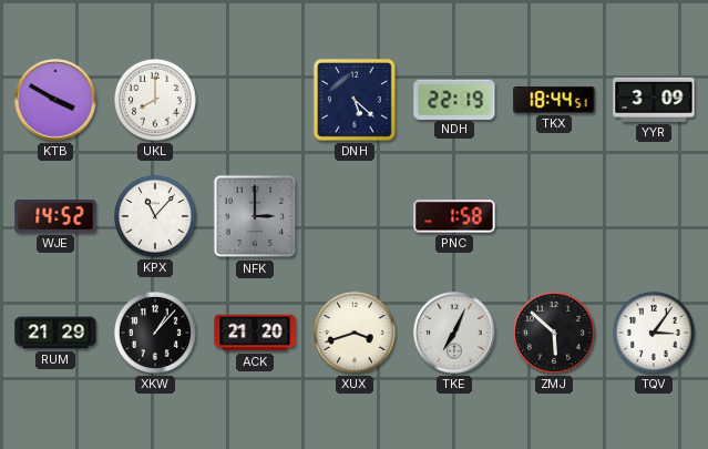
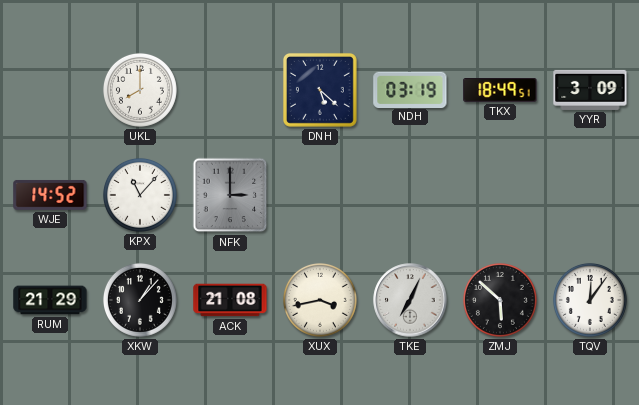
KTB: 3:50 -> none (55, 100)
NDH: 22:19 -> 03:19 (410, 89)
TKX: 18:44 -> 18:49 (500, 91)
PNC: 1:58 -> none (454, 216)
ACK: 21:20 -> 21:08 (230, 300)
XUX: 3:42 -> 3:43 (320, 300)
TQV: 3:06 -> 12:06 (590, 300)
